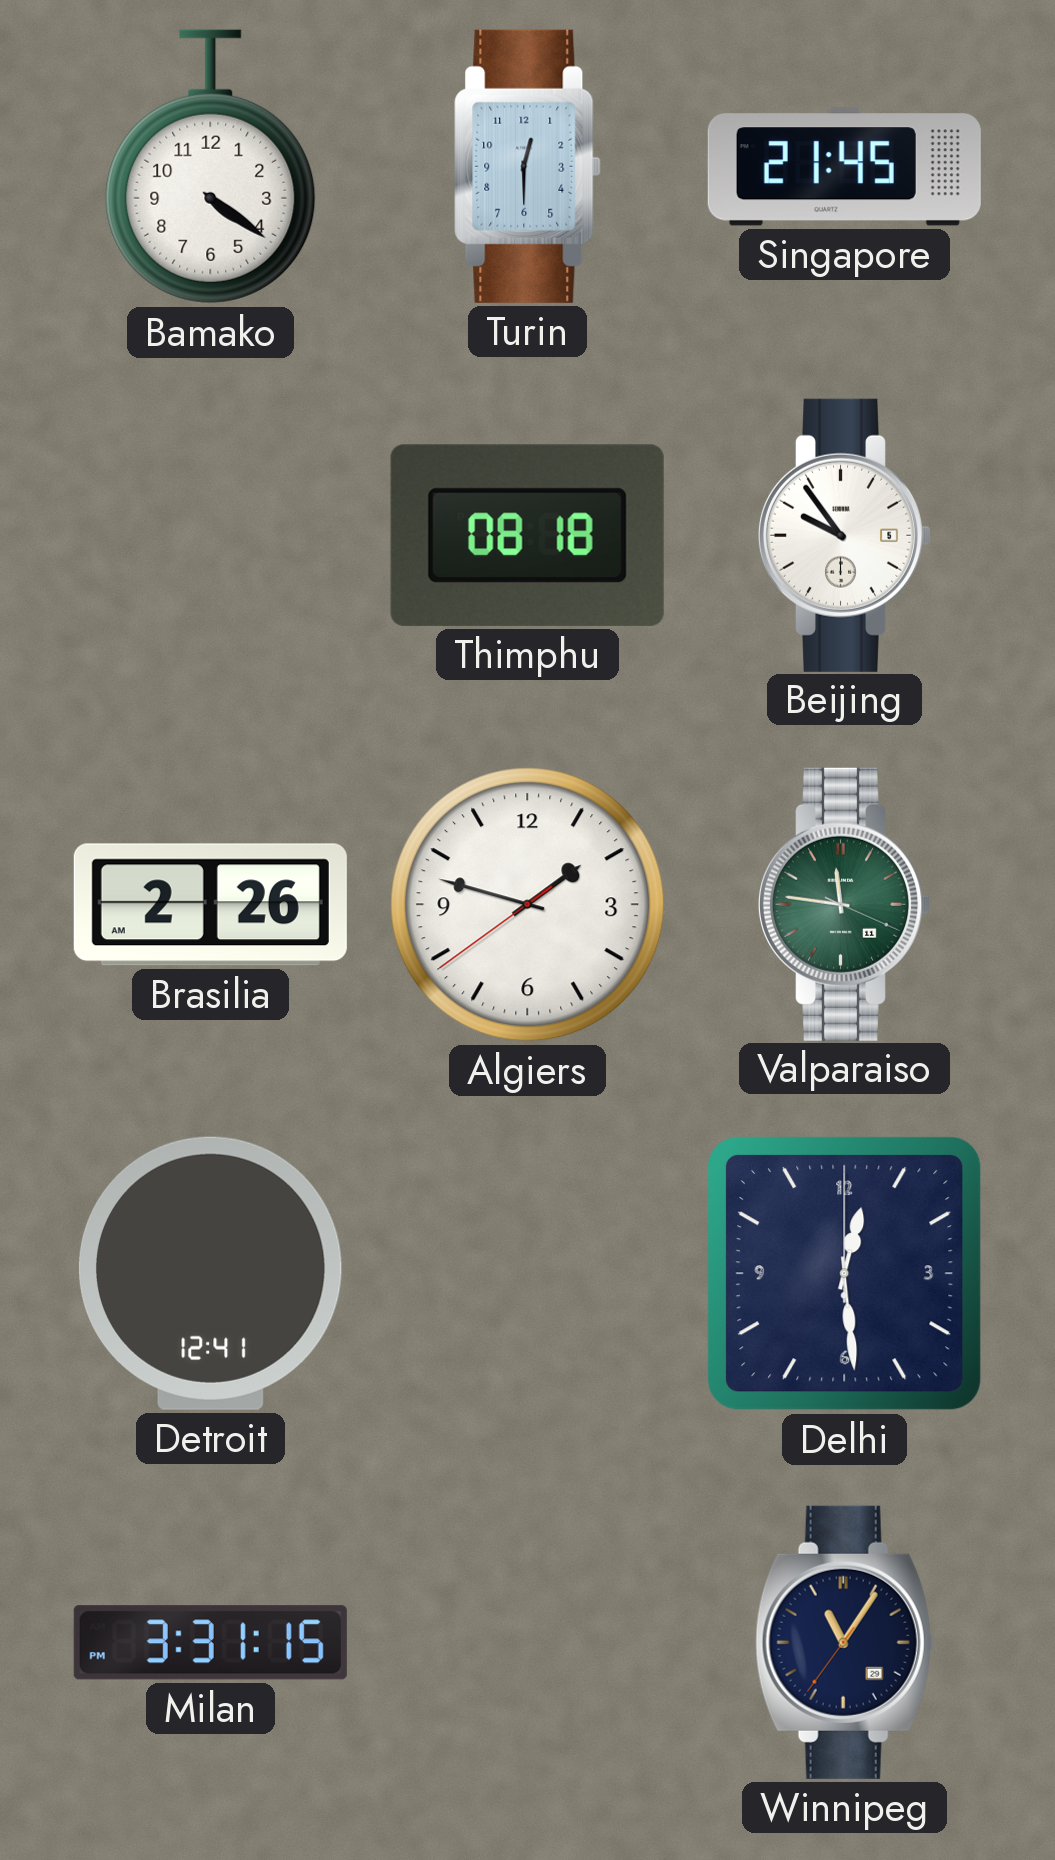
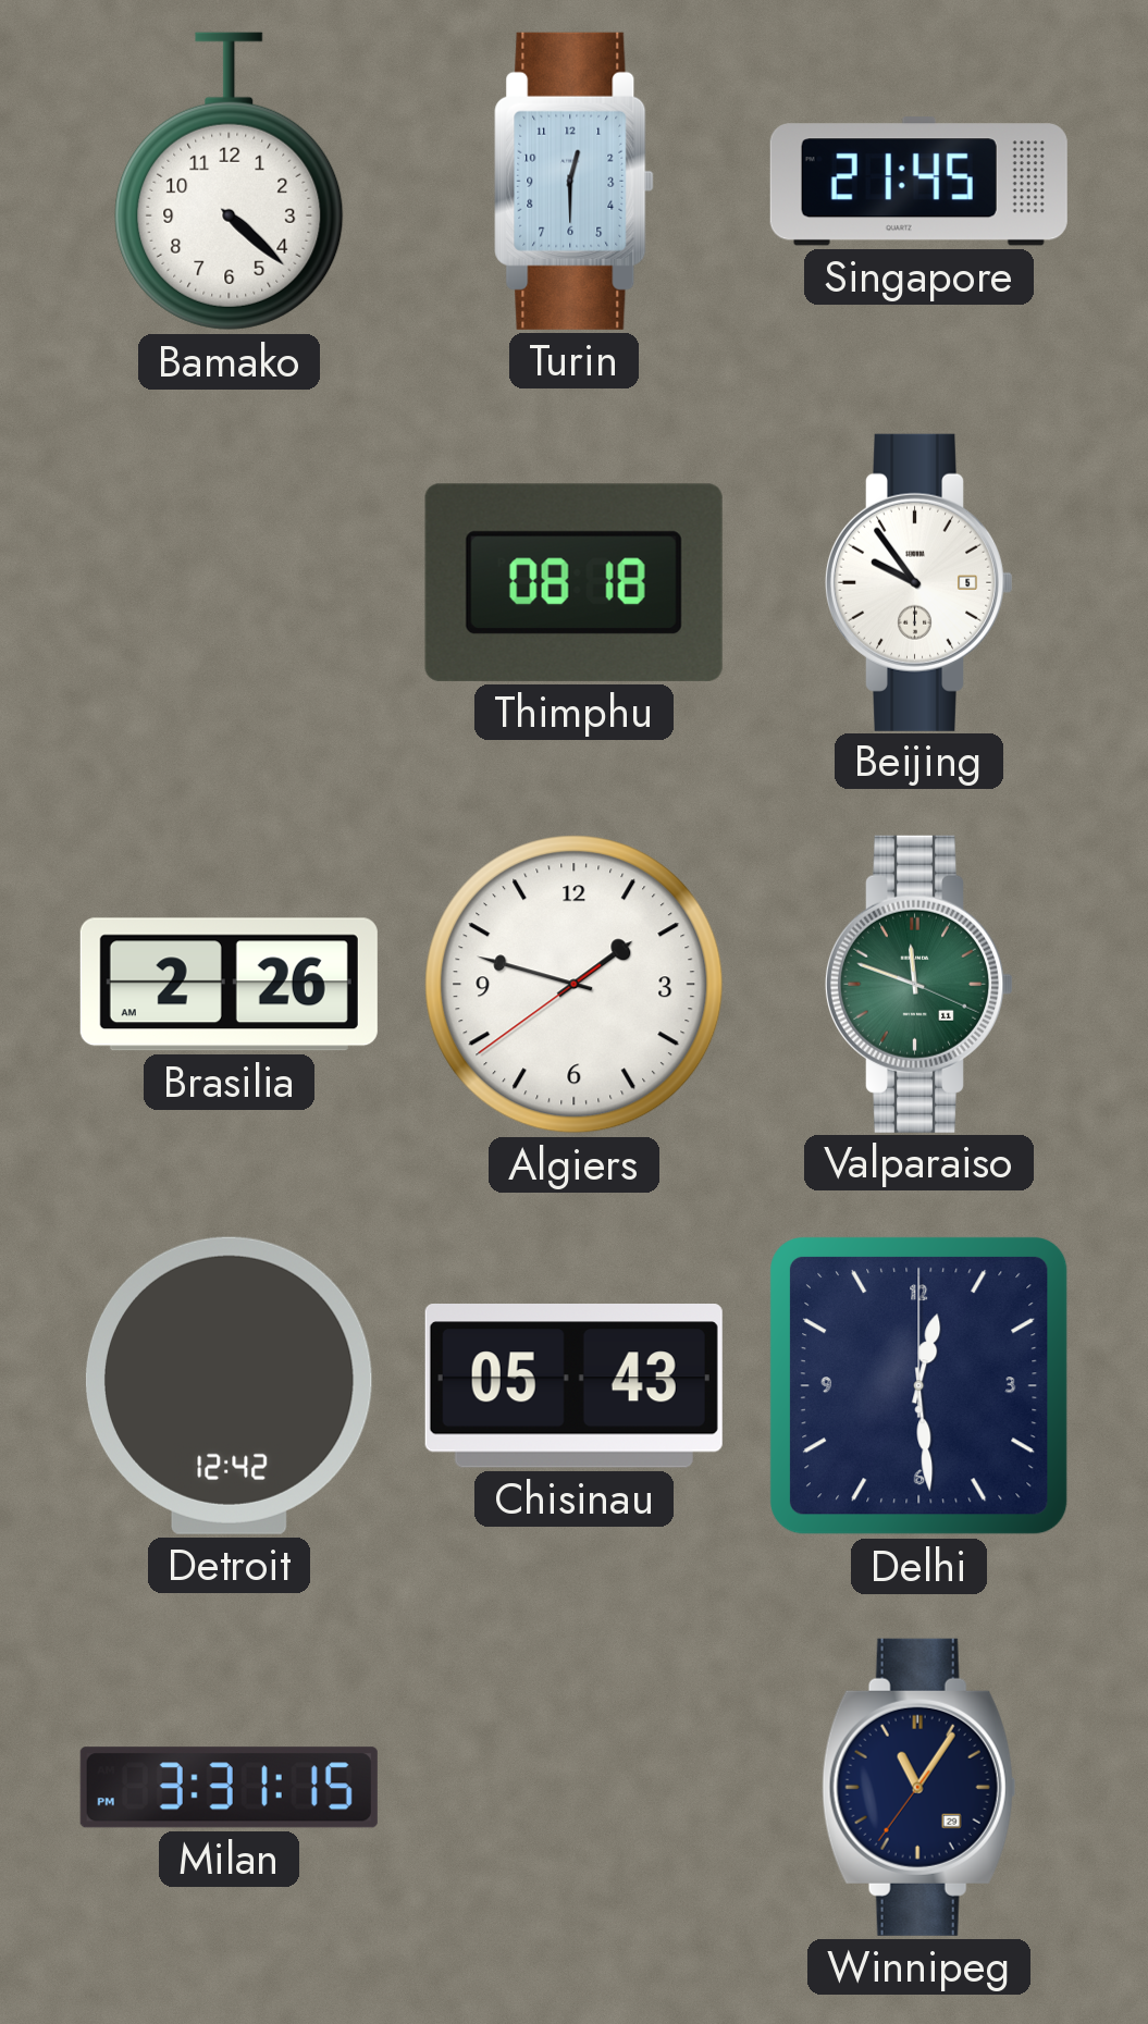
Bamako: 4:21 -> 4:22 (230, 182)
Valparaiso: 11:46 -> 11:48 (919, 984)
Detroit: 12:41 -> 12:42 (229, 1385)
Chisinau: none -> 05:43 (573, 1386)
